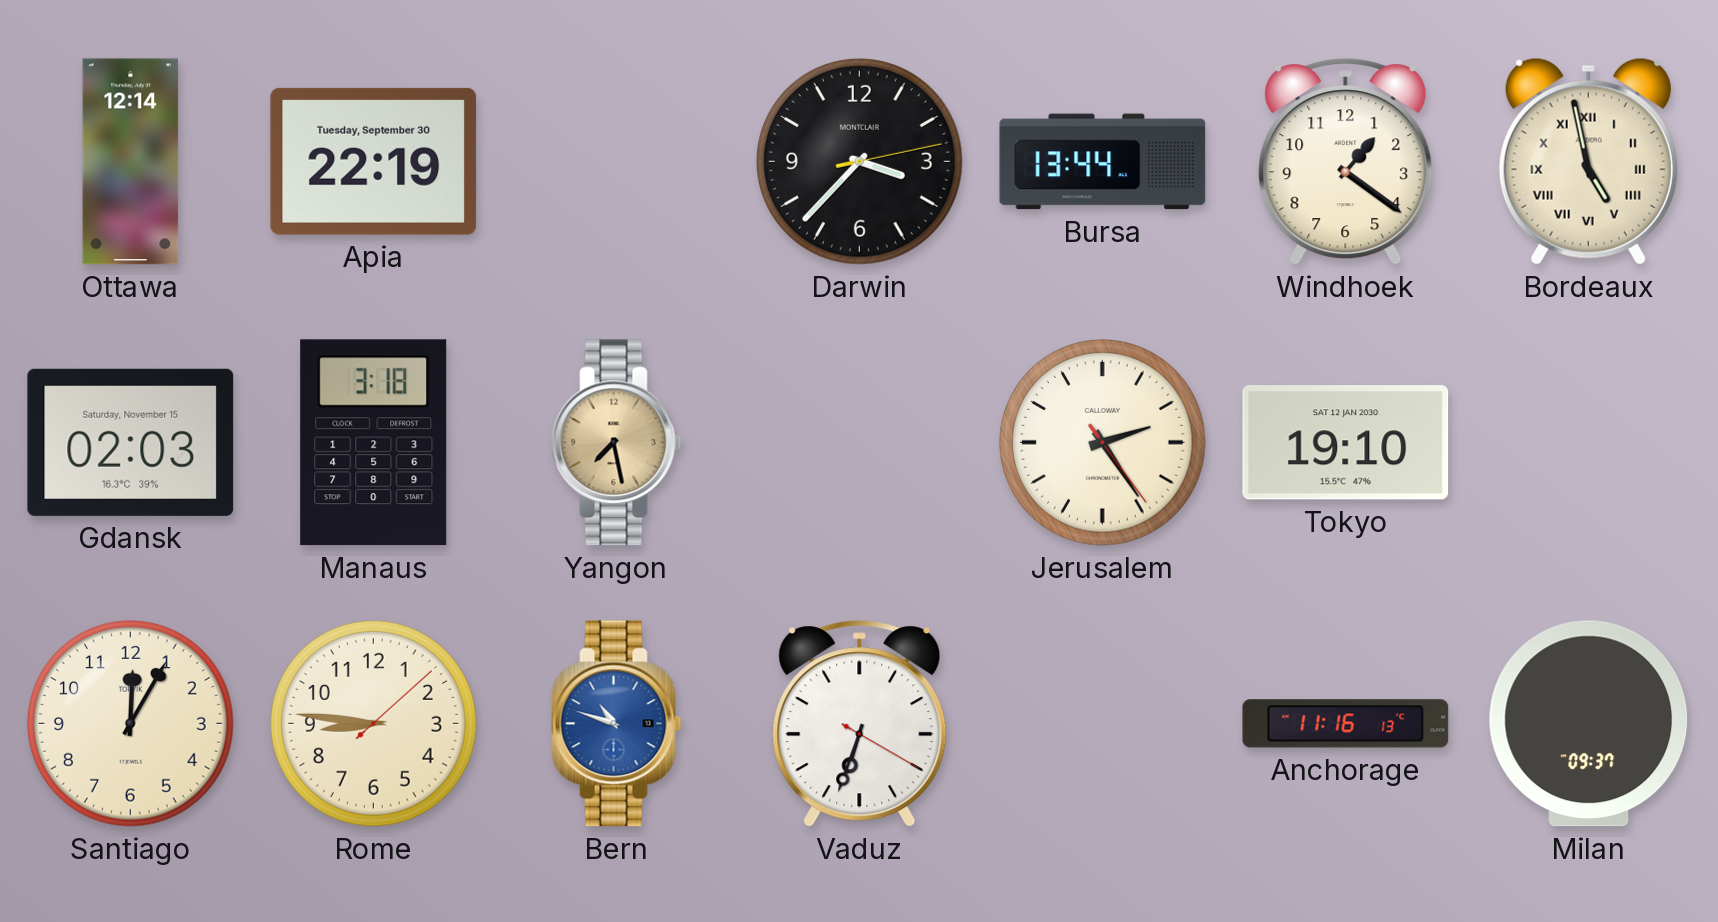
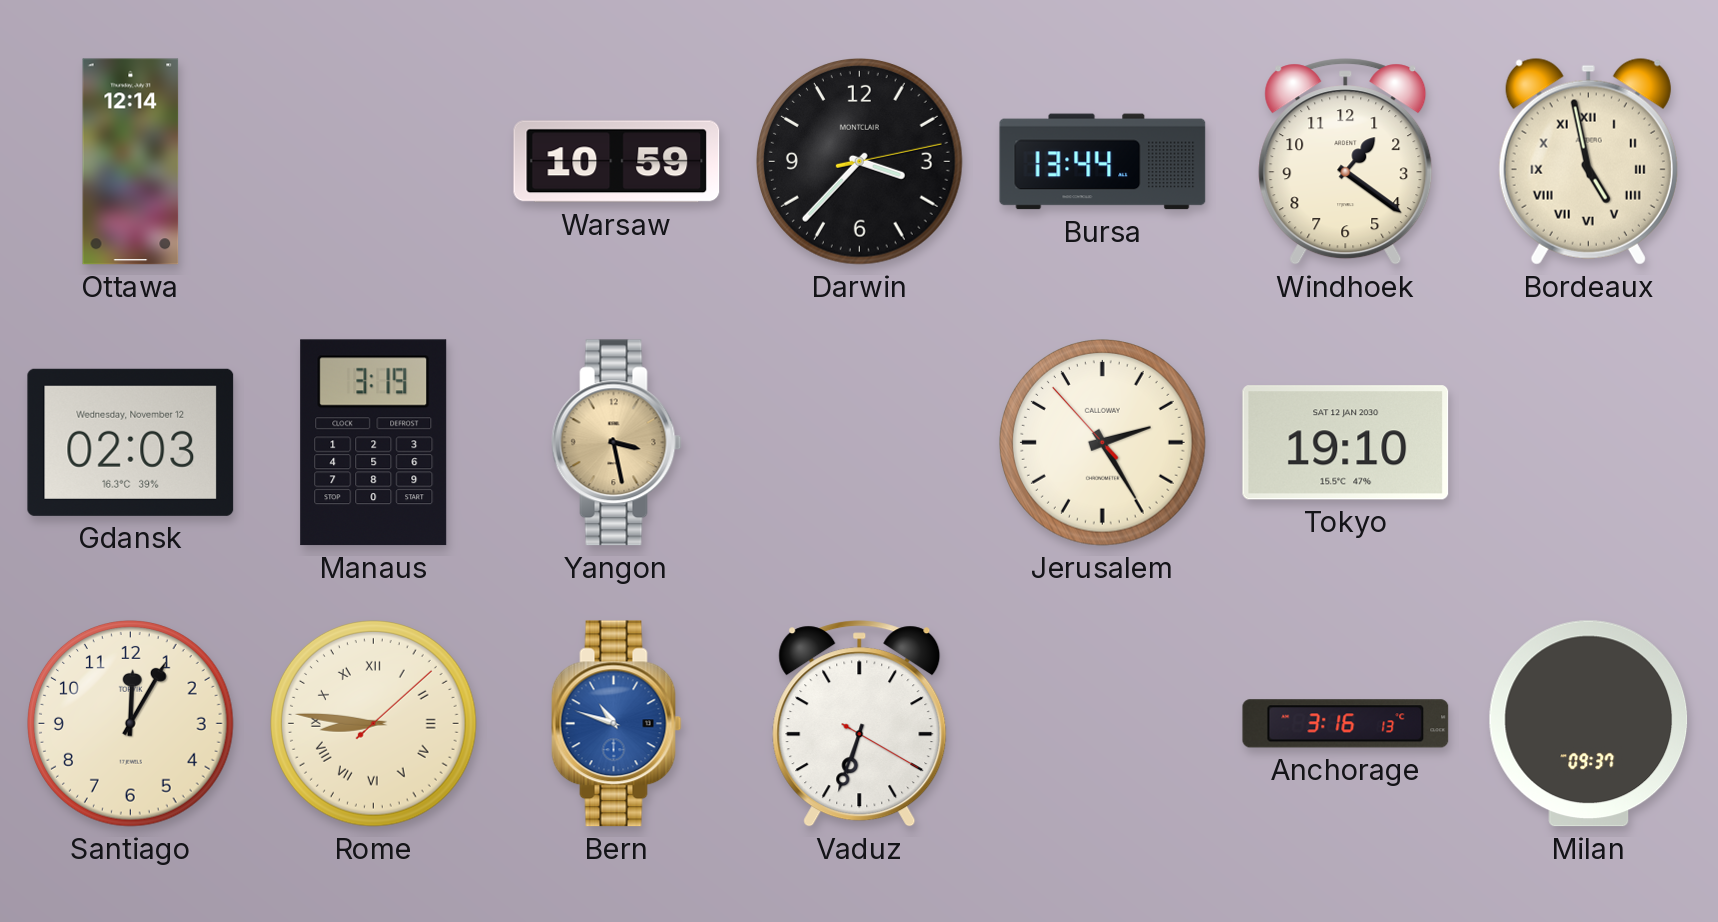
Apia: 22:19 -> none (374, 161)
Warsaw: none -> 10:59 (617, 162)
Gdansk date: Saturday, November 15 -> Wednesday, November 12 (131, 442)
Manaus: 3:18 -> 3:19 (374, 443)
Yangon: 7:28 -> 3:28 (617, 443)
Jerusalem: 2:24:24 -> 2:24:53 (1103, 443)
Rome numerals: Arabic -> Roman (374, 724)
Anchorage: 11:16 -> 3:16 (1346, 724)
